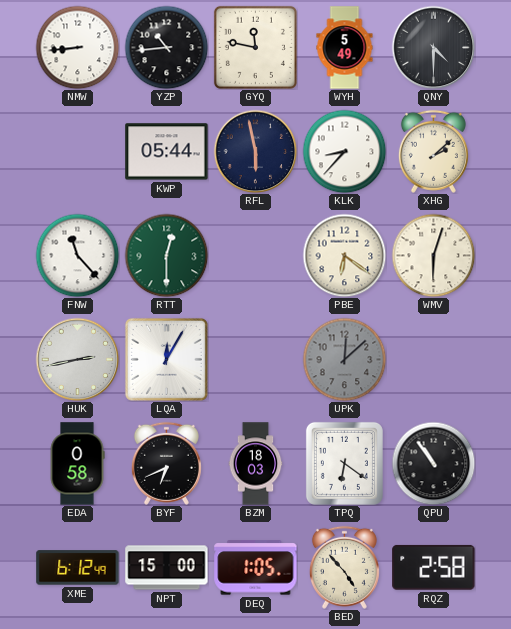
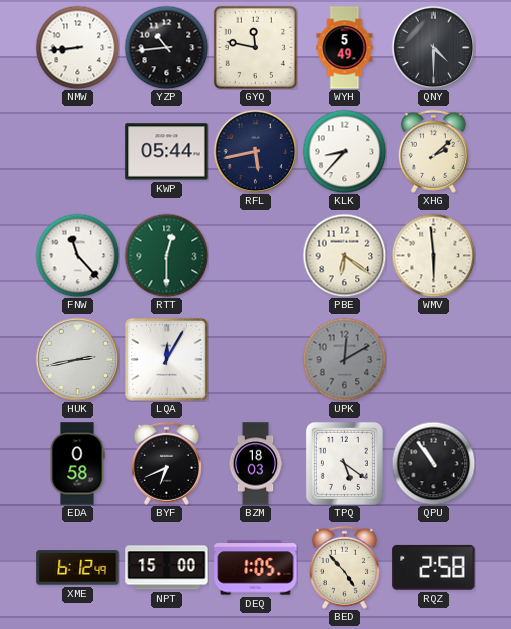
RFL: 5:58 -> 5:43 (255, 151)
WMV: 6:03 -> 5:59 (433, 255)
UPK: 12:08 -> 12:10 (344, 359)
TPQ: 6:21 -> 5:21 (344, 463)
